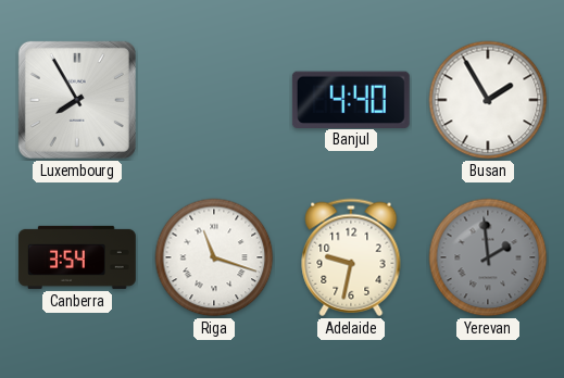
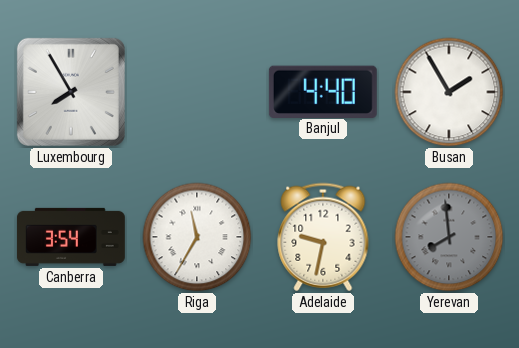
Riga: 11:18 -> 11:35 (197, 237)
Yerevan: 1:59 -> 7:59 (449, 237)
